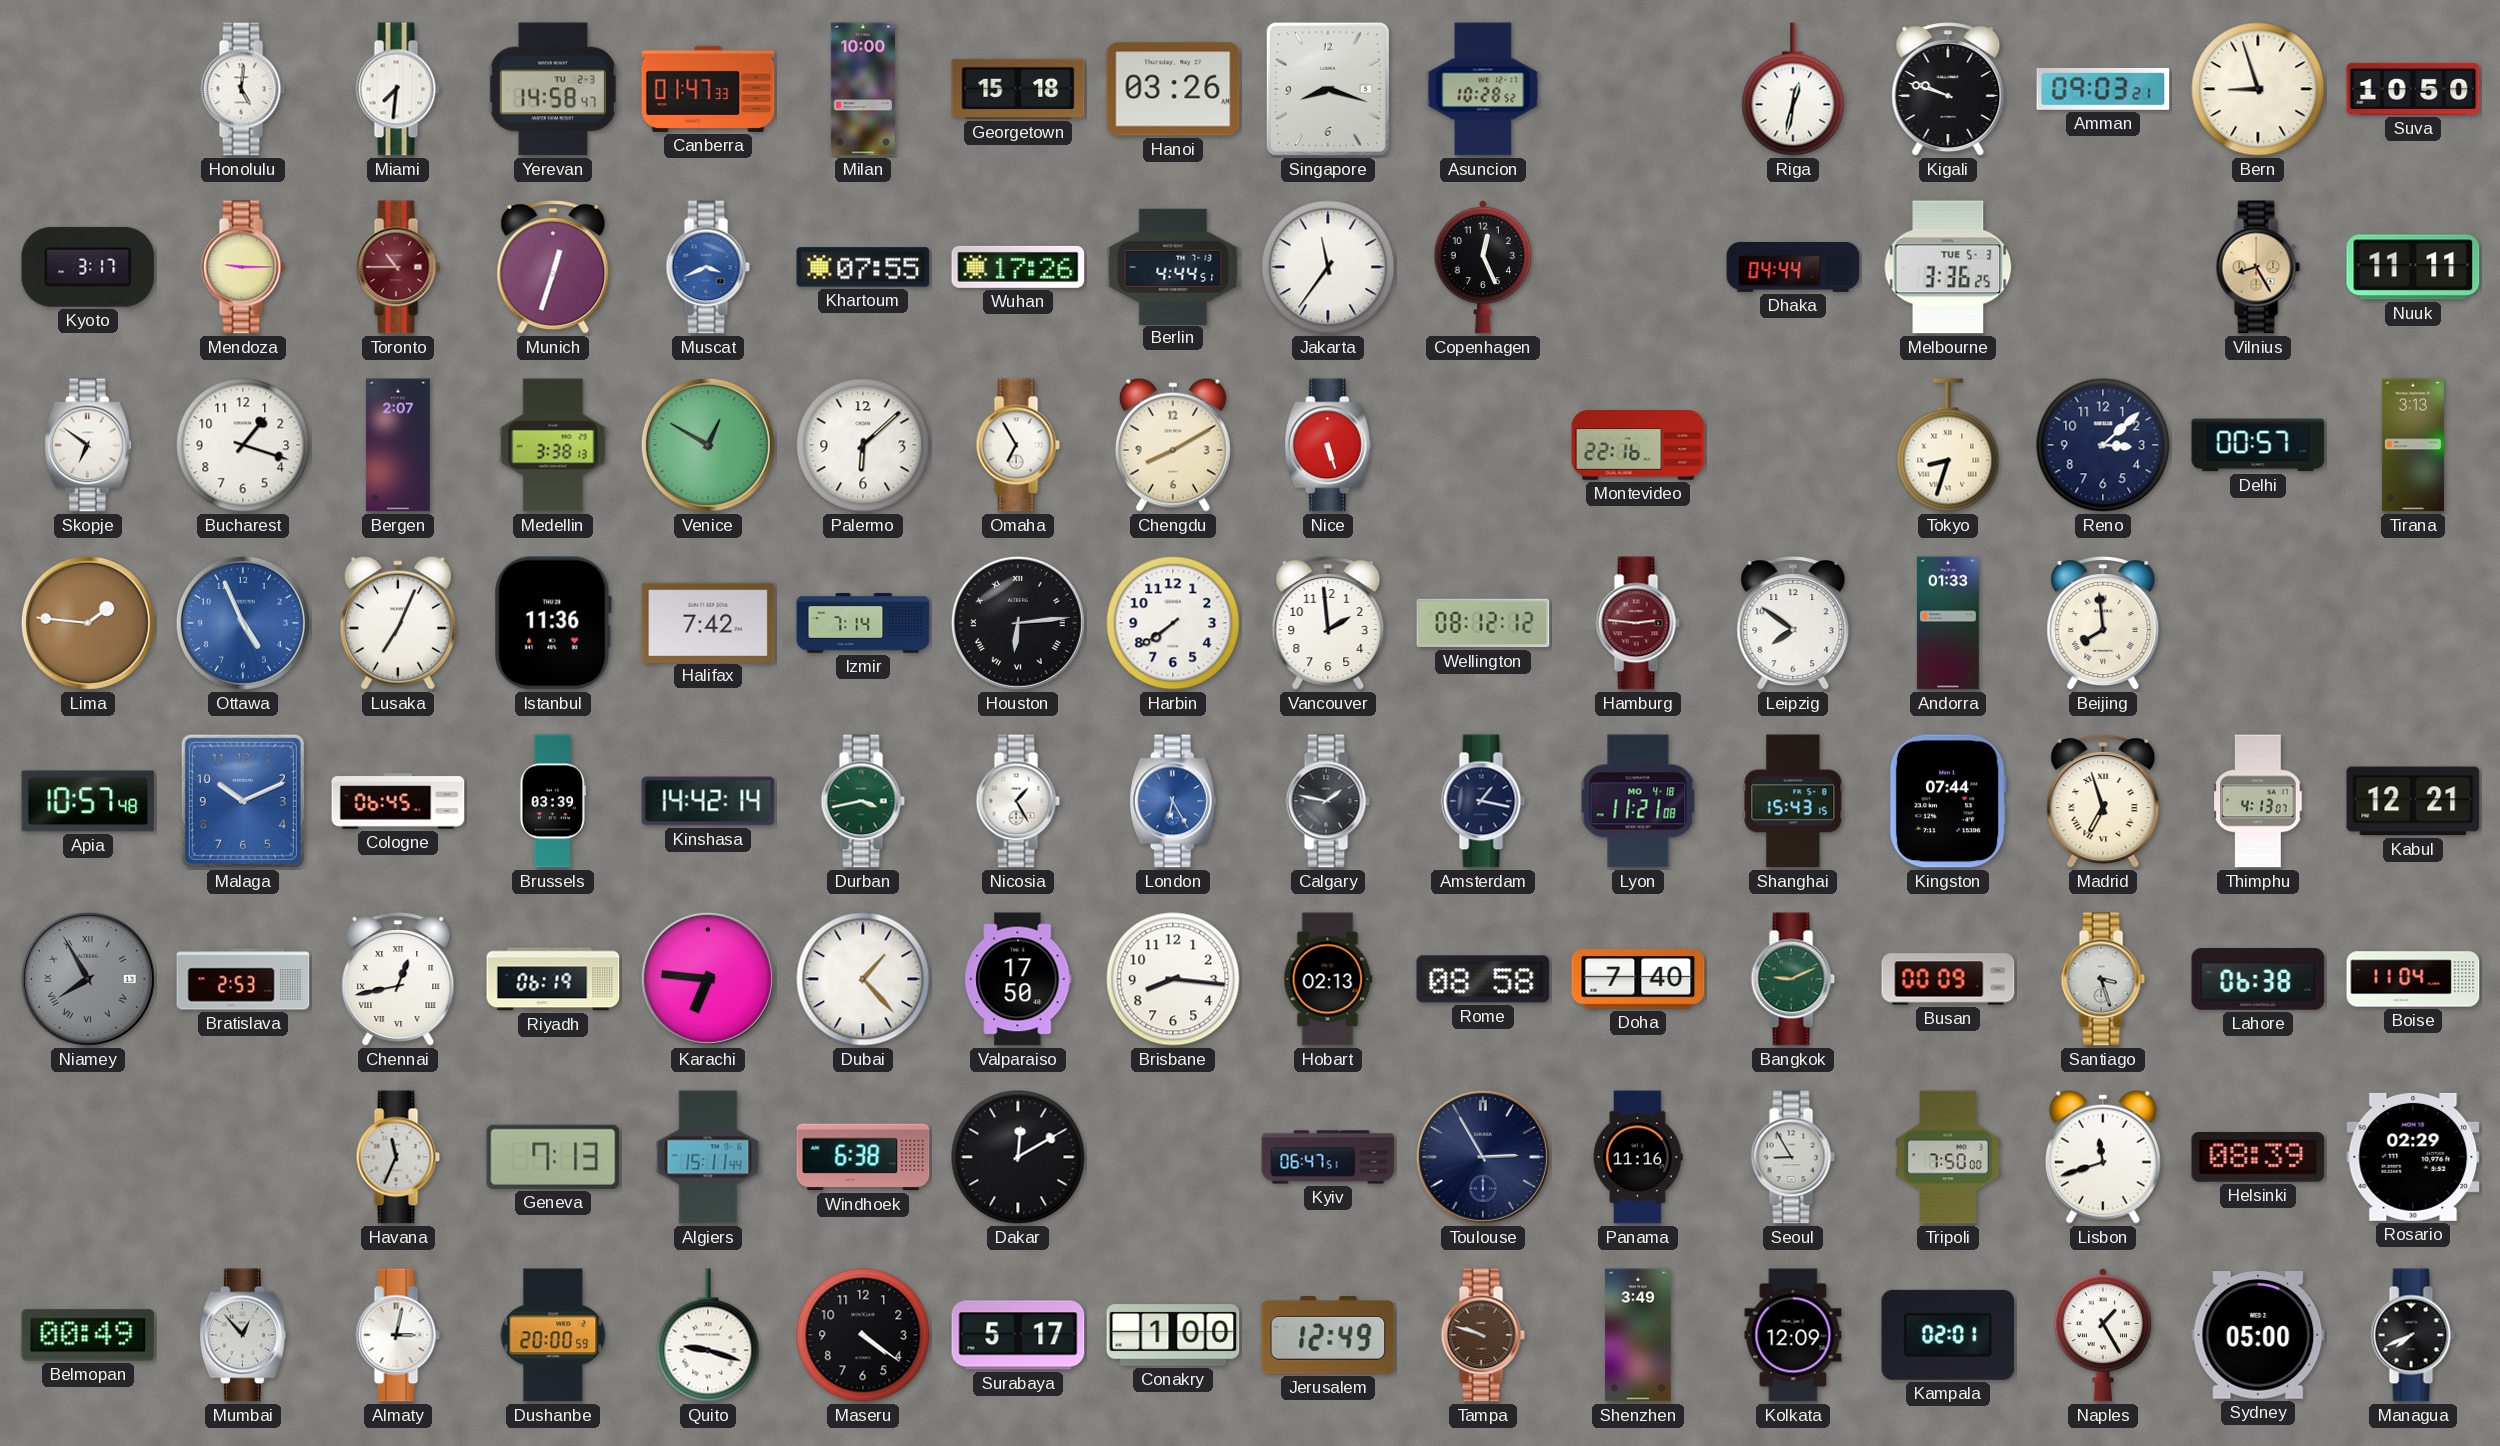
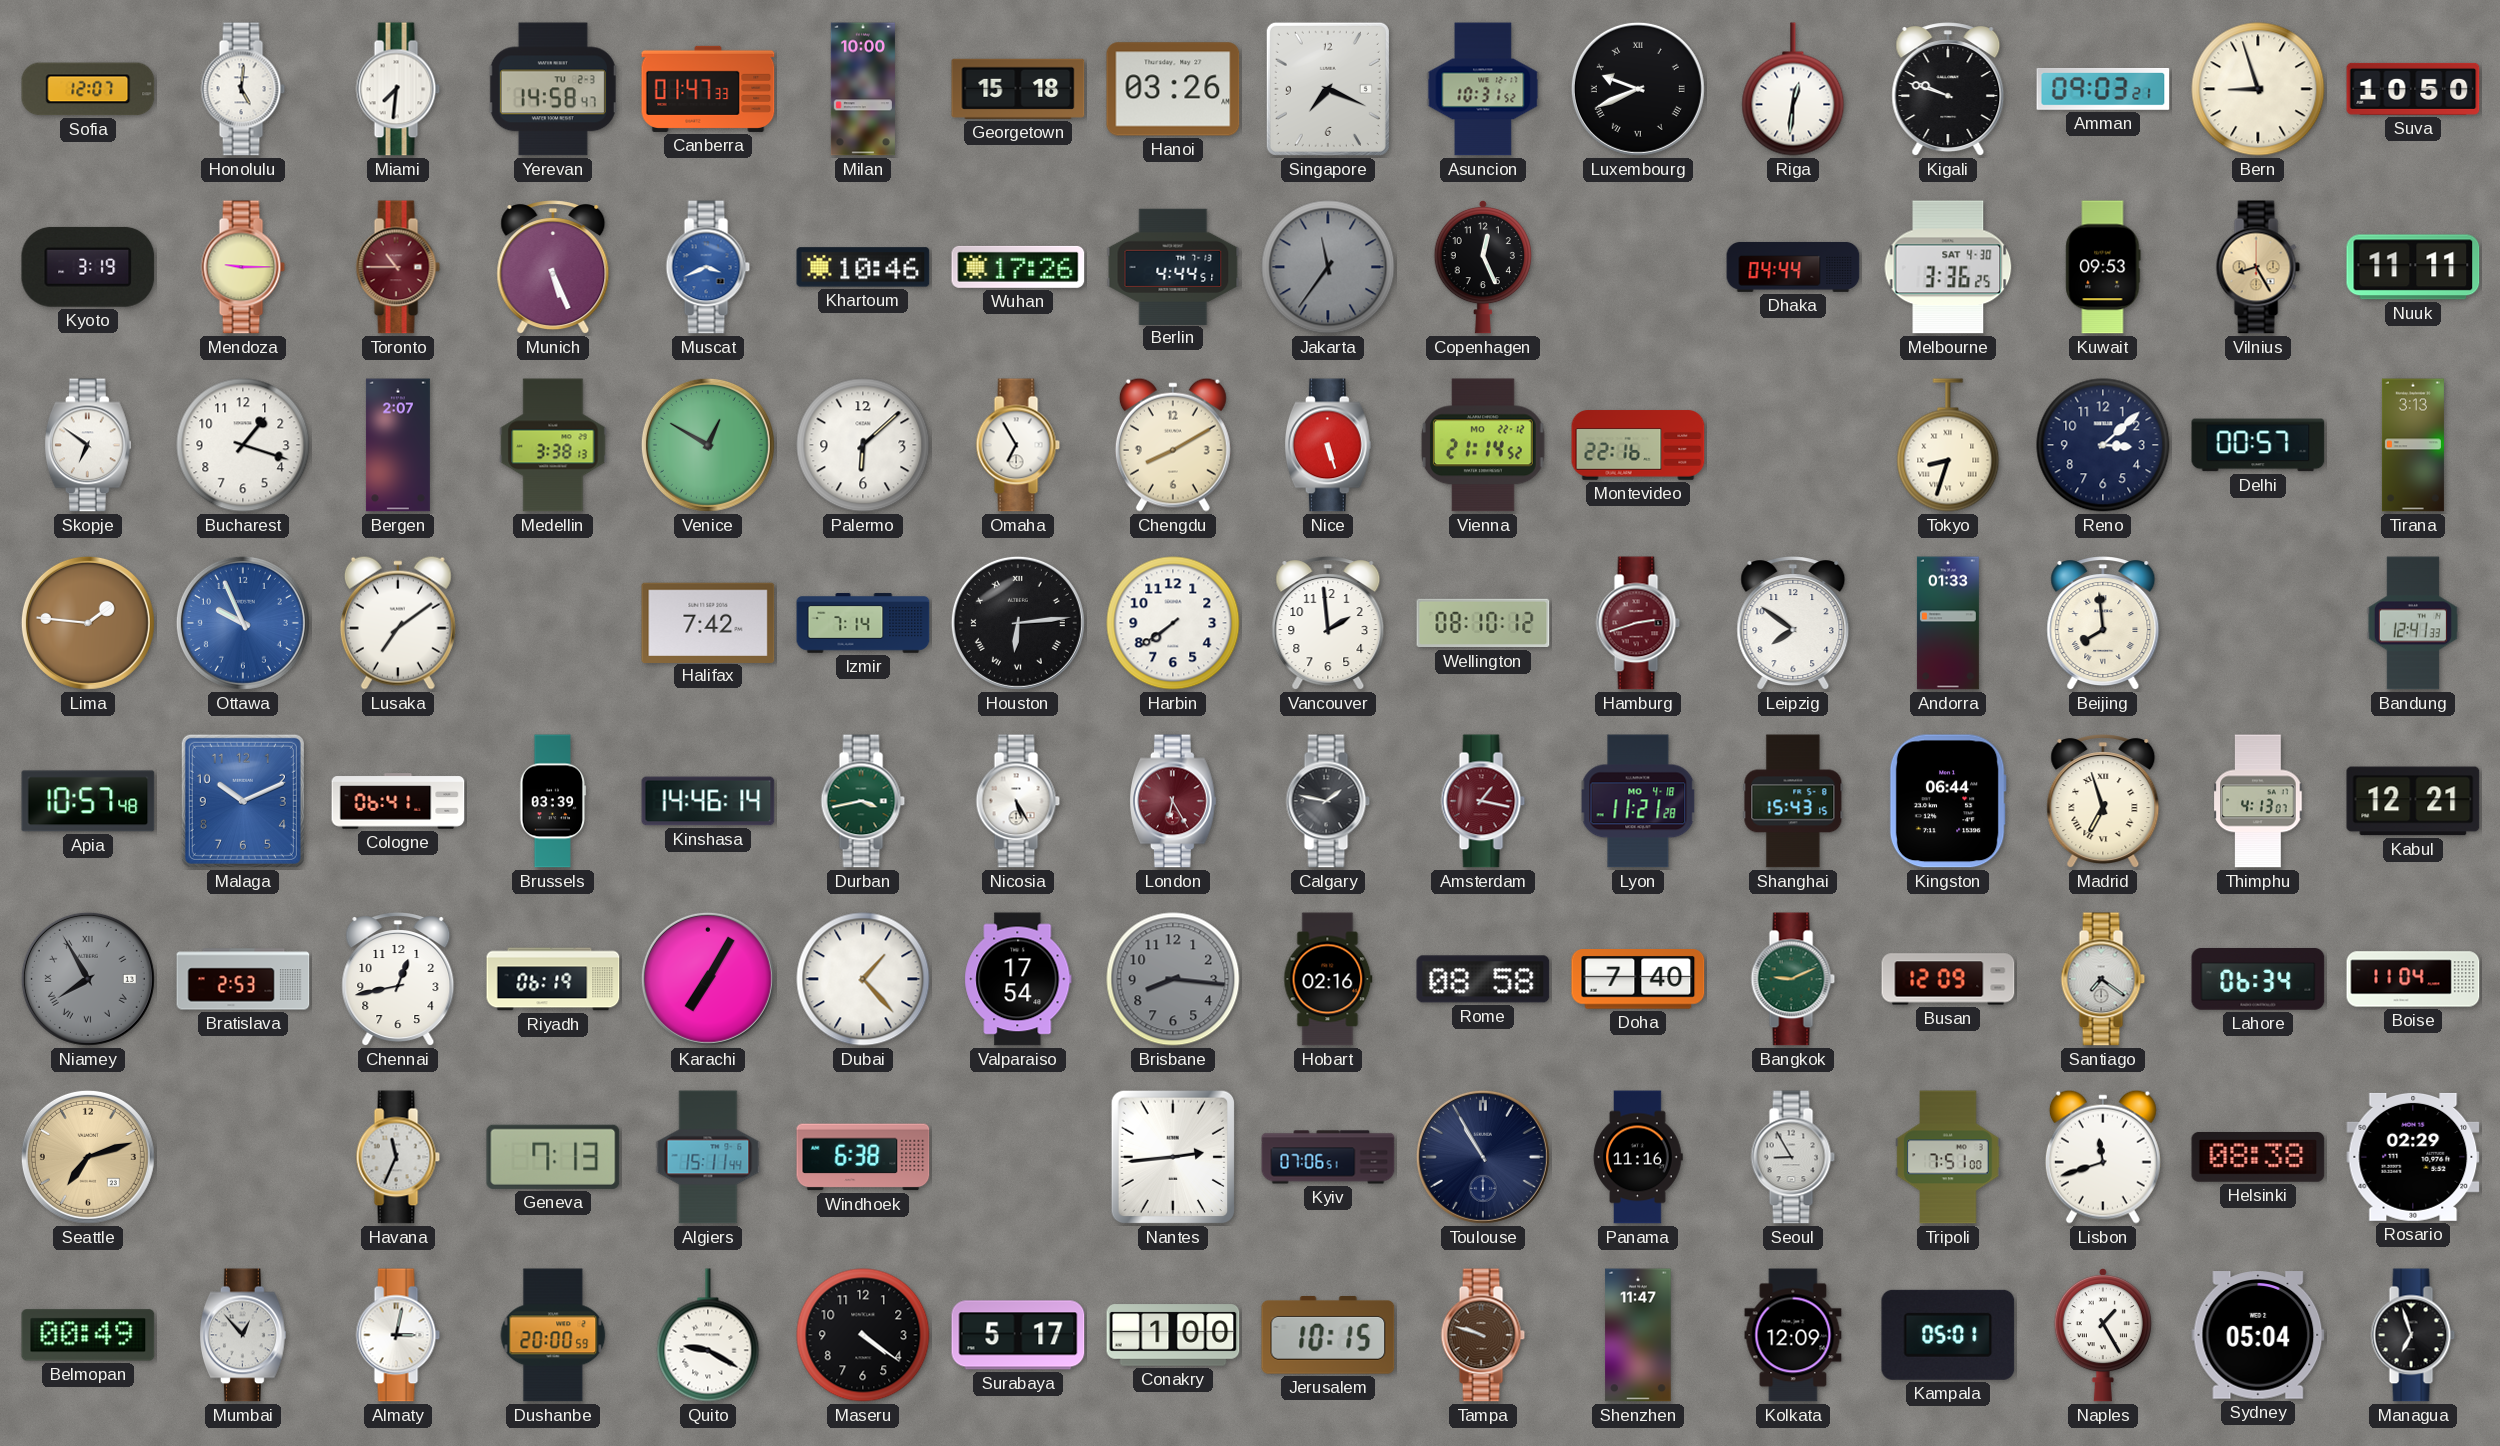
Sofia: none -> 12:07 (88, 89)
Singapore: 8:18 -> 7:19 (1328, 89)
Asuncion: 10:28 -> 10:31 (1483, 89)
Luxembourg: none -> 9:41 (1638, 89)
Riga: 12:32 -> 12:31 (1793, 89)
Kyoto: 3:17 -> 3:19 (88, 267)
Munich: 12:33 -> 5:26 (553, 268)
Khartoum: 07:55 -> 10:46 (863, 267)
Jakarta dial: white -> grey (1328, 267)
Melbourne date: TUE 5-3 -> SAT 4-30 (1948, 267)
Kuwait: none -> 09:53 (2103, 267)
Vienna: none -> 21:14 (1483, 445)
Ottawa: 4:56 -> 9:56 (243, 623)
Lusaka: 7:04 -> 7:09 (398, 623)
Istanbul: 11:36 -> none (553, 623)
Wellington: 08:12 -> 08:10 (1483, 623)
Hamburg: 2:46 -> 2:42 (1638, 623)
Bandung: none -> 12:41 (2413, 623)
Cologne: 06:45 -> 06:41 (398, 801)
Kinshasa: 14:42 -> 14:46 (708, 801)
Nicosia: 1:25 -> 5:25 (1018, 801)
London dial: blue -> burgundy (1173, 801)
Amsterdam dial: navy -> burgundy (1483, 801)
Lyon: 11:21:08 -> 11:21:28 (1638, 801)
Kingston: 07:44 -> 06:44 (1948, 801)
Chennai numerals: Roman -> Arabic (398, 980)
Karachi: 6:46 -> 7:05 (708, 979)
Valparaiso: 17:50 -> 17:54 (1018, 979)
Brisbane dial: white -> grey (1173, 979)
Hobart: 02:13 -> 02:16 (1328, 979)
Busan: 00:09 -> 12:09 (1948, 979)
Santiago: 3:27 -> 7:21 (2103, 979)
Lahore: 06:38 -> 06:34 (2258, 980)
Seattle: none -> 7:12 (88, 1157)
Dakar: 12:10 -> none (1018, 1157)
Nantes: none -> 2:44 (1173, 1157)
Kyiv: 06:47 -> 07:06 (1328, 1157)
Toulouse: 2:55 -> 10:55 (1483, 1157)
Tripoli: 7:50 -> 7:51 (1948, 1157)
Helsinki: 08:39 -> 08:38 (2258, 1158)
Quito: 9:18 -> 9:20 (708, 1335)
Jerusalem: 12:49 -> 10:15 (1328, 1336)
Shenzhen: 3:49 -> 11:47 (1638, 1335)
Kampala: 02:01 -> 05:01 (1948, 1335)
Sydney: 05:00 -> 05:04 (2258, 1335)
Managua: 7:41 -> 6:57 (2413, 1335)
